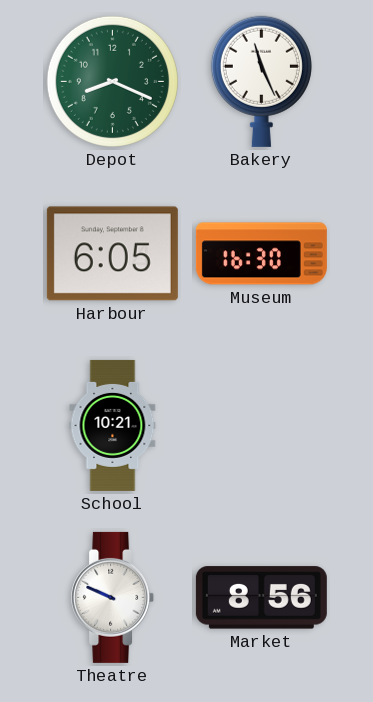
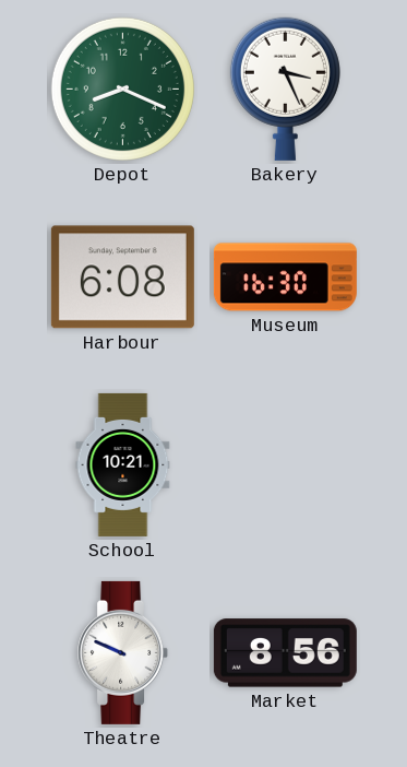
Bakery: 11:26 -> 3:26 (285, 88)
Harbour: 6:05 -> 6:08 (122, 278)
